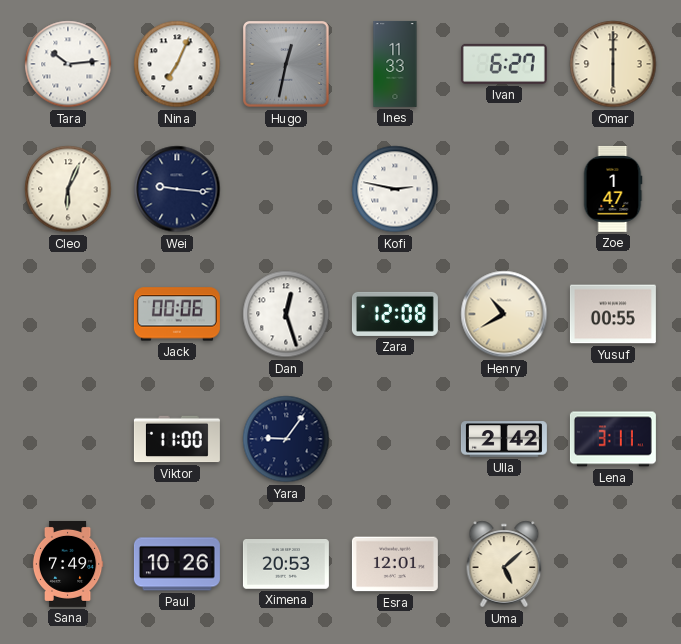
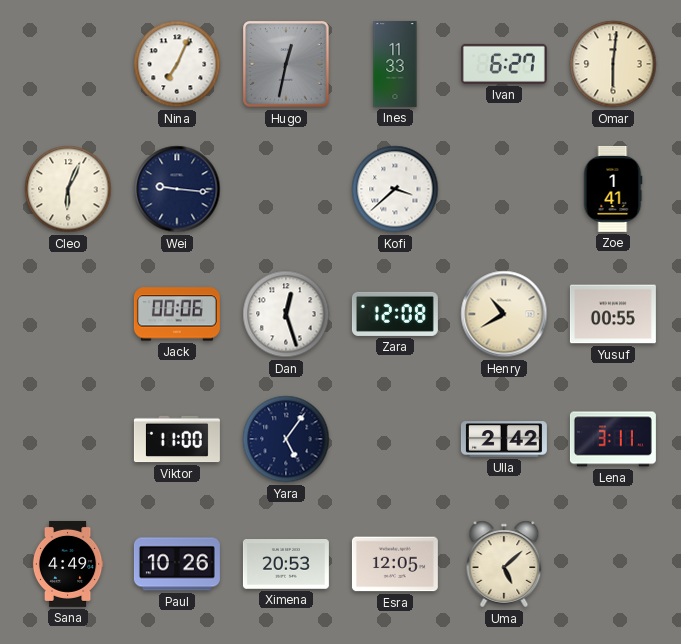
Tara: 10:14 -> none (68, 64)
Omar: 6:00 -> 6:01 (613, 64)
Kofi: 2:47 -> 3:38 (395, 189)
Zoe: 1:47 -> 1:41 (613, 189)
Yara: 9:06 -> 5:06 (286, 439)
Sana: 7:49 -> 4:49 (68, 564)
Esra: 12:01 -> 12:05 (395, 564)
